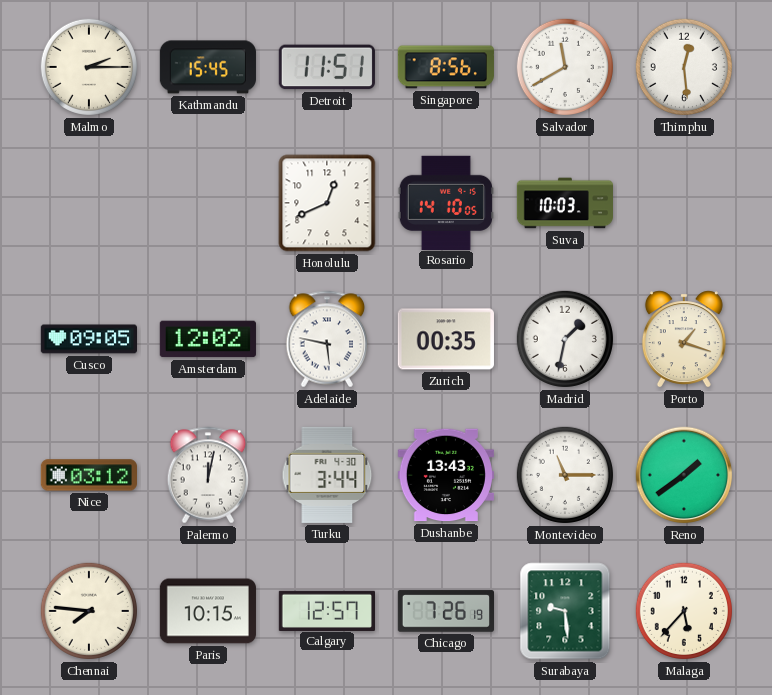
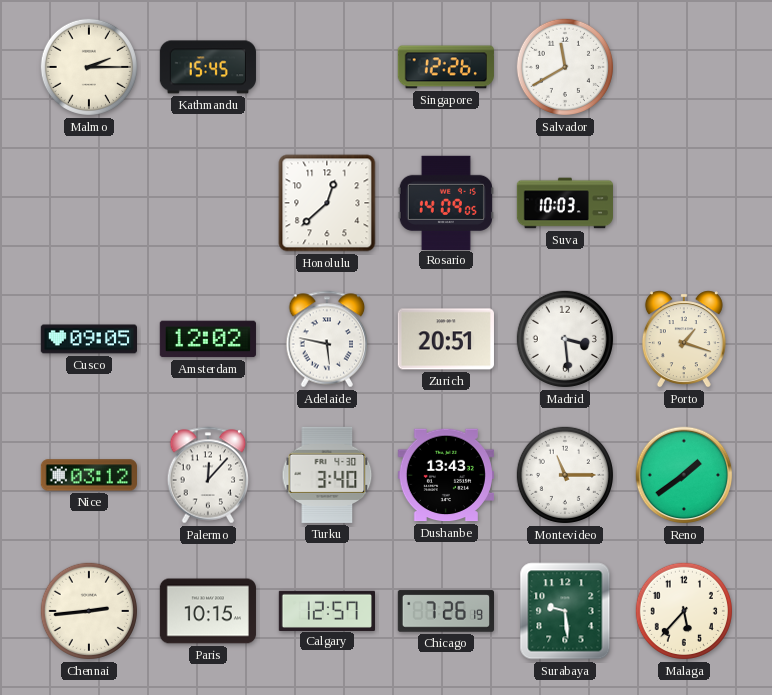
Detroit: 11:51 -> none (327, 67)
Singapore: 8:56 -> 12:26 (446, 67)
Thimphu: 12:29 -> none (684, 67)
Honolulu: 12:41 -> 12:38 (327, 203)
Rosario: 14:10 -> 14:09 (446, 202)
Zurich: 00:35 -> 20:51 (446, 339)
Madrid: 1:32 -> 3:29 (565, 339)
Palermo: 12:02 -> 12:07 (208, 475)
Turku: 3:44 -> 3:40 (327, 475)
Chennai: 7:46 -> 2:44 (89, 611)
